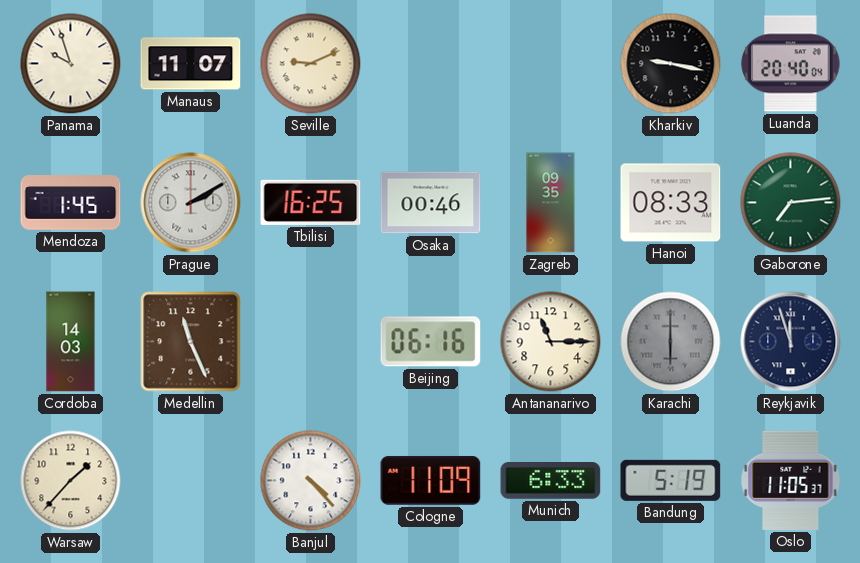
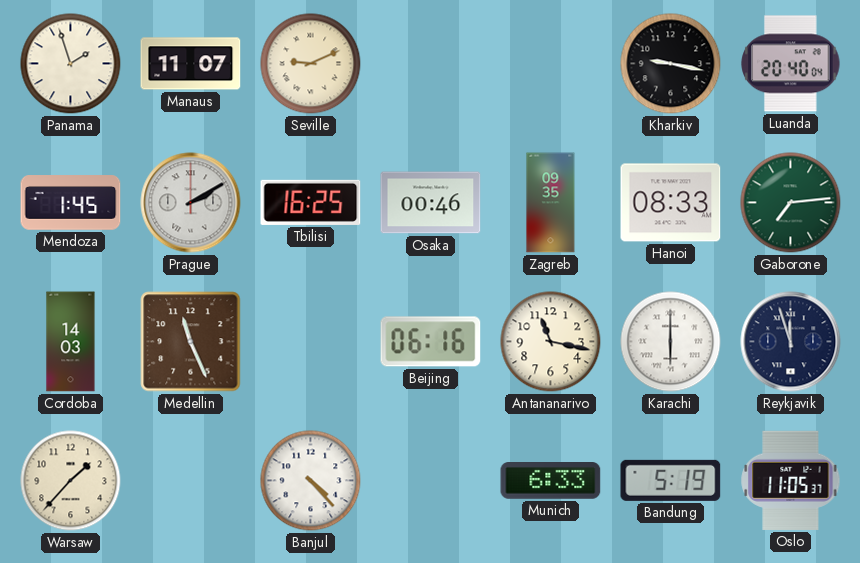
Panama: 9:57 -> 1:57 (71, 64)
Antananarivo: 11:15 -> 11:17 (551, 342)
Karachi dial: grey -> white (671, 342)
Cologne: 11:09 -> none (431, 481)
